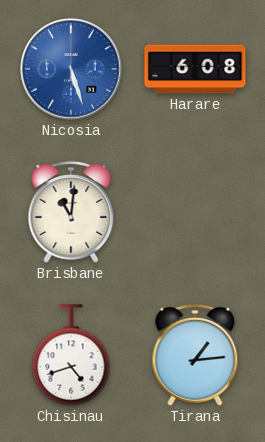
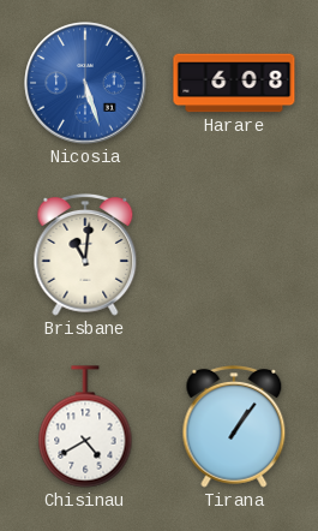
Chisinau: 4:42 -> 4:40 (85, 426)
Tirana: 1:14 -> 1:06 (234, 426)
